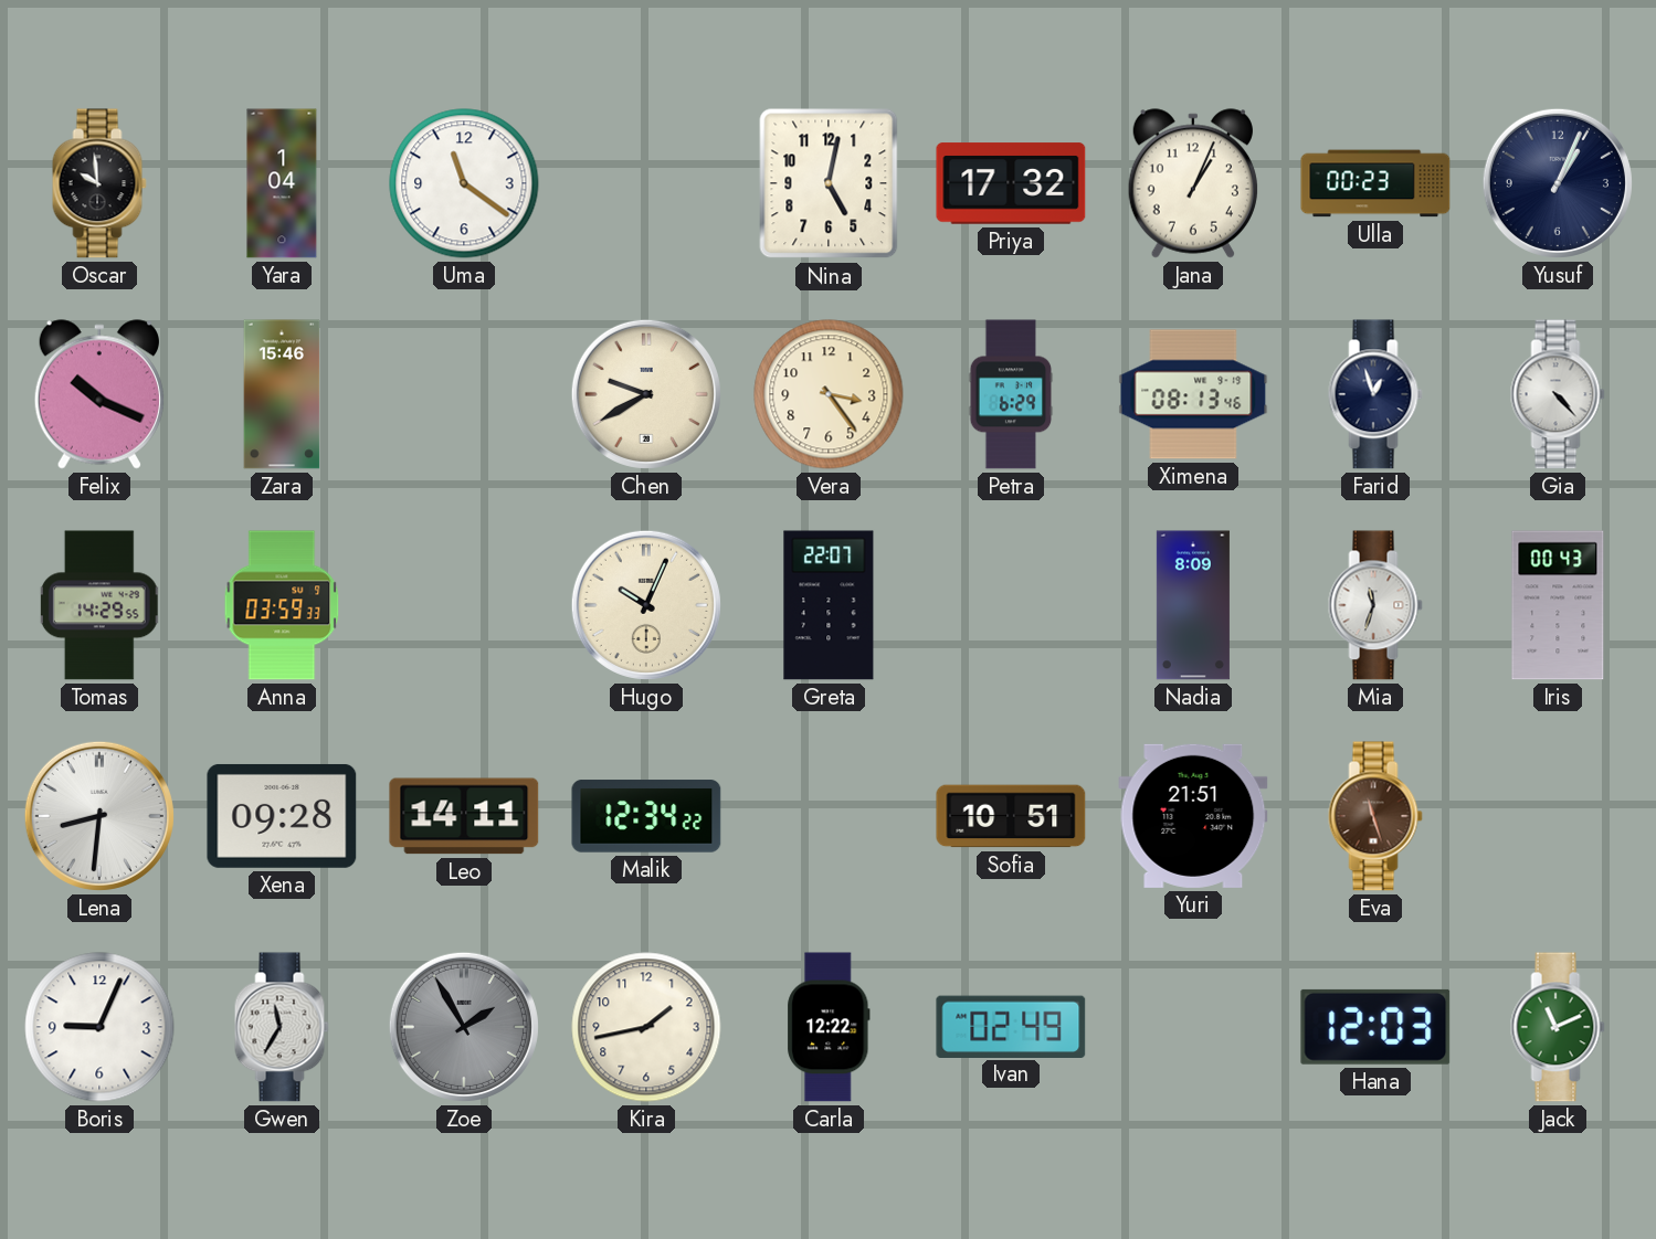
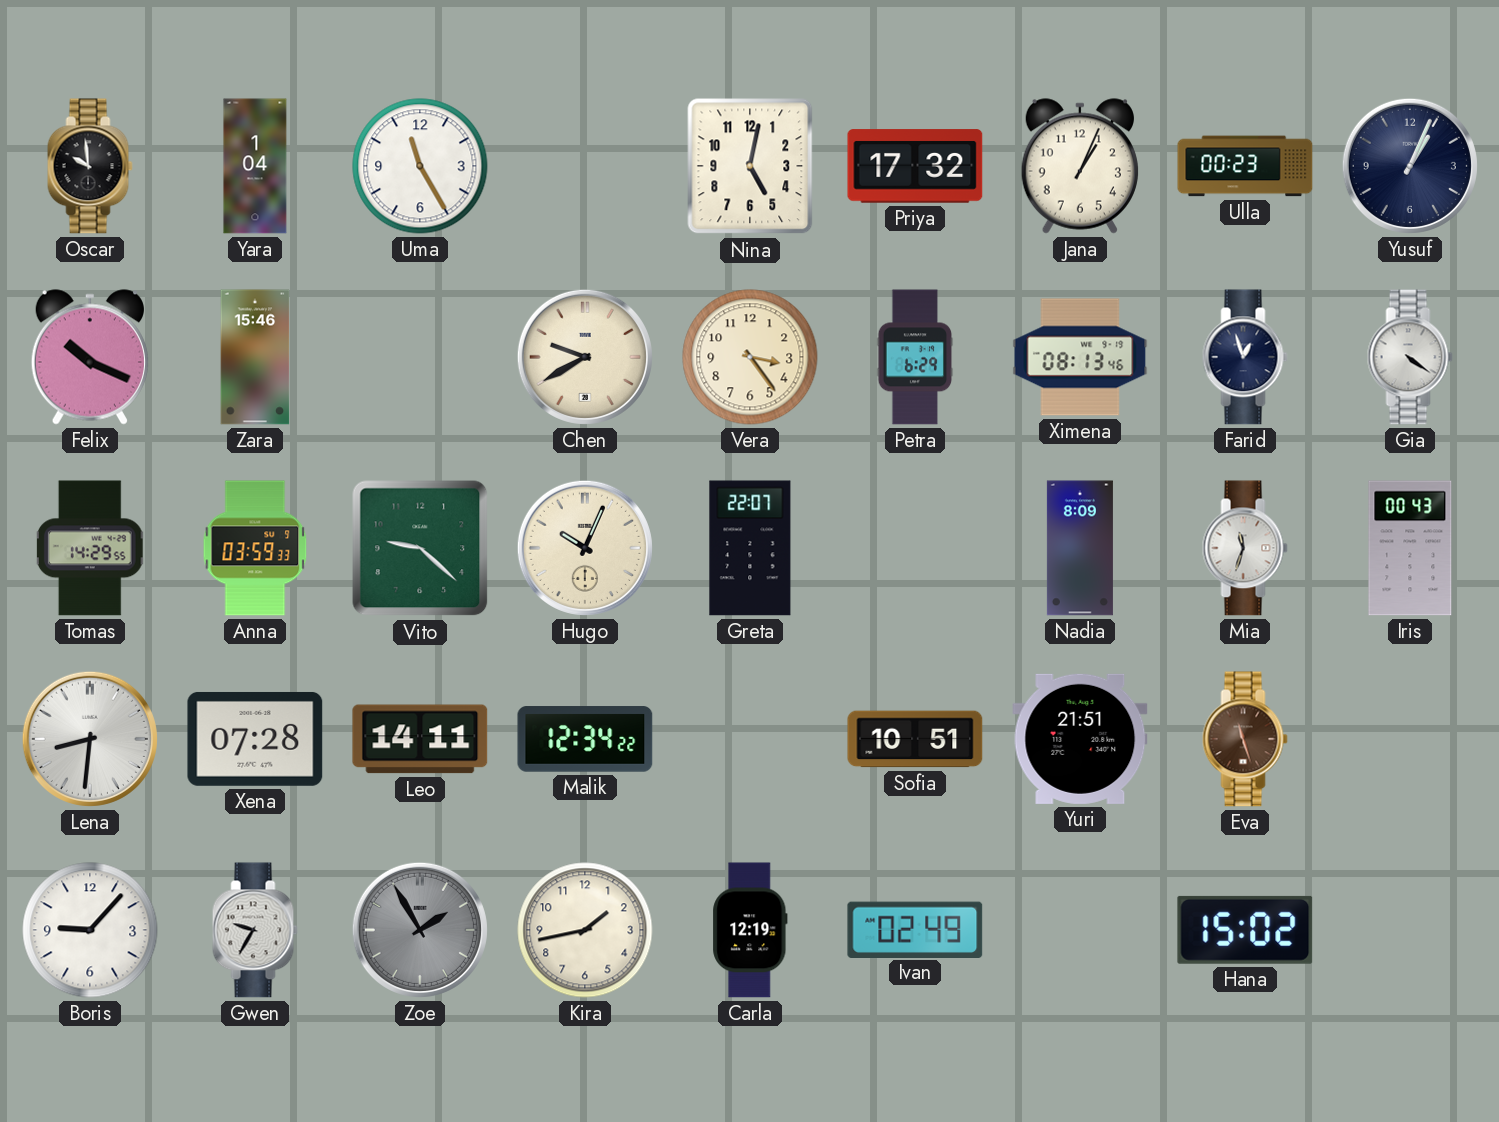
Uma: 11:21 -> 11:25 (420, 166)
Gia: 4:23 -> 4:21 (1410, 357)
Vito: none -> 9:22 (420, 548)
Xena: 09:28 -> 07:28 (255, 739)
Boris: 9:04 -> 9:07 (90, 930)
Gwen: 11:35 -> 9:35 (255, 930)
Carla: 12:22 -> 12:19 (750, 930)
Hana: 12:03 -> 15:02 (1245, 930)
Jack: 11:11 -> none (1558, 1027)
